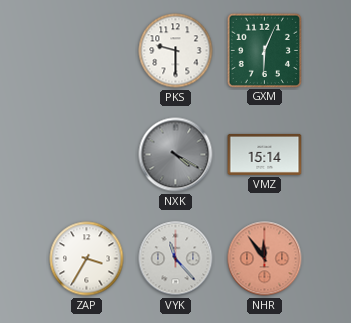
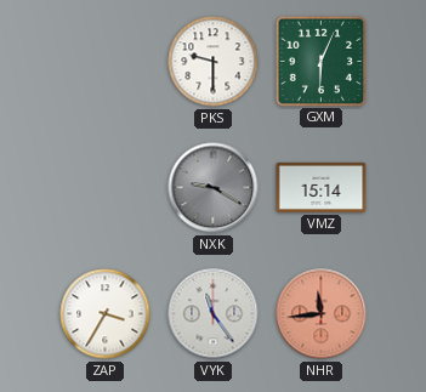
NXK: 4:20 -> 9:20 (214, 188)
VYK: 11:23 -> 11:24 (214, 314)
NHR: 11:54 -> 11:44 (322, 314)
